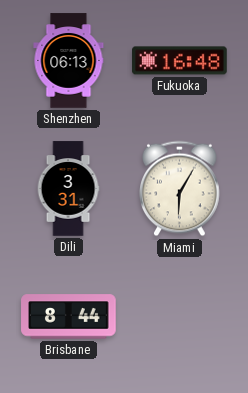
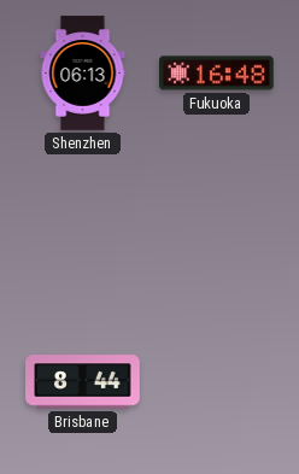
Dili: 3:31 -> none (68, 189)
Miami: 6:05 -> none (180, 189)
